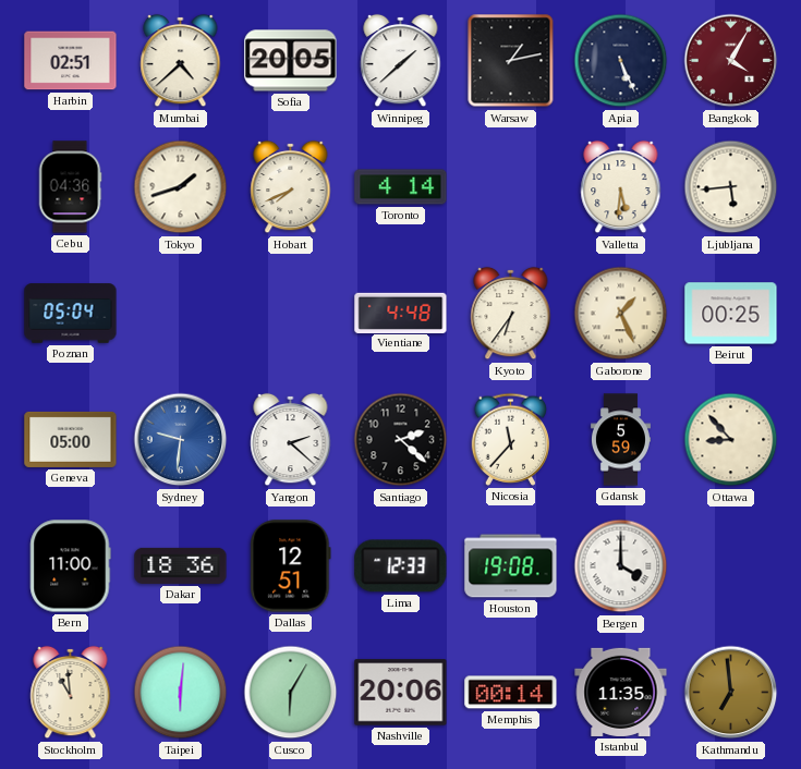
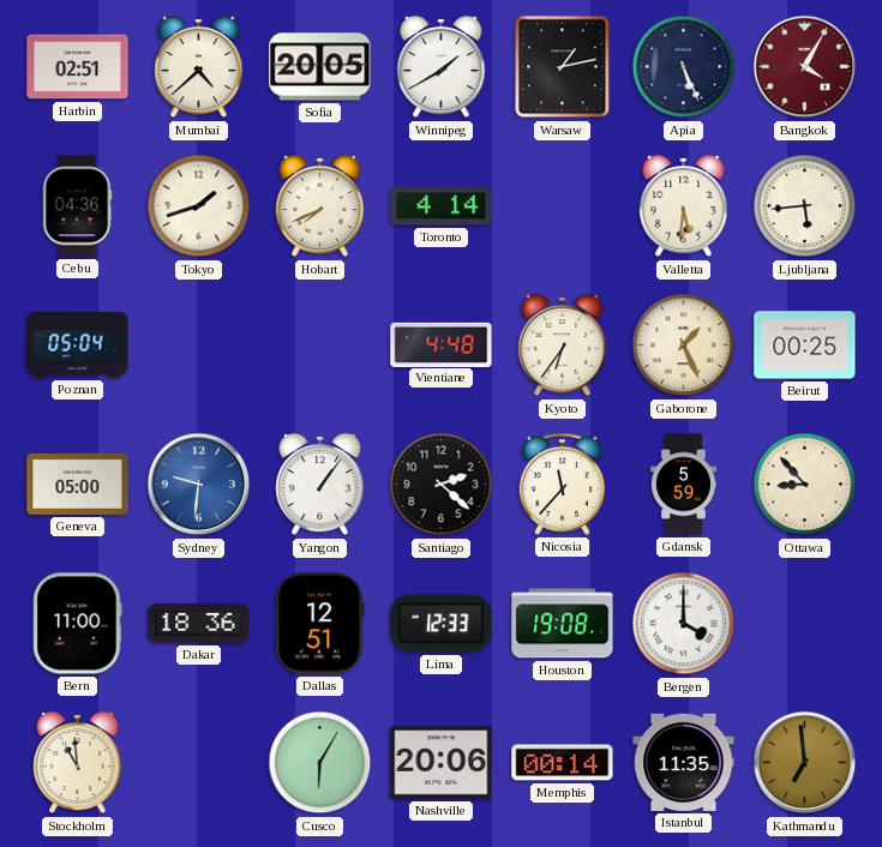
Winnipeg: 1:38 -> 1:40 (442, 67)
Yangon: 2:22 -> 1:06 (320, 485)
Taipei: 6:01 -> none (181, 693)
